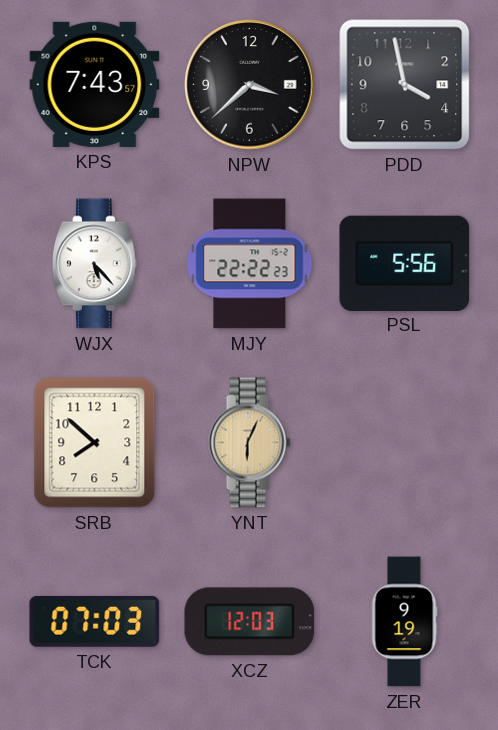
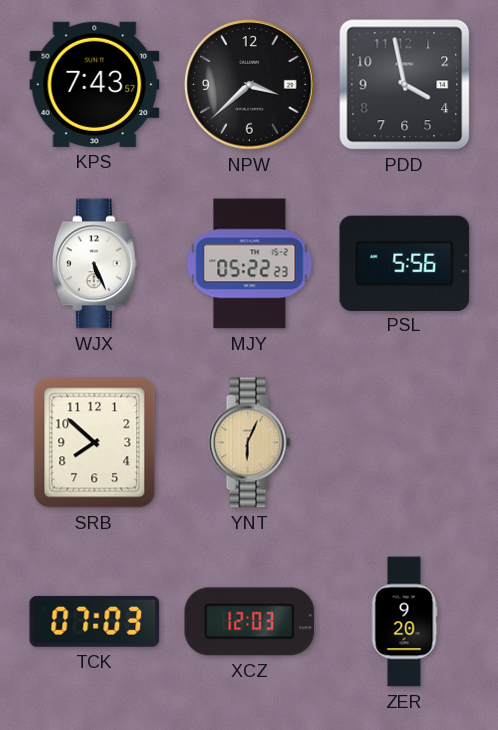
WJX: 5:23 -> 5:26 (95, 264)
MJY: 22:22 -> 05:22 (250, 264)
ZER: 9:19 -> 9:20 (404, 622)
